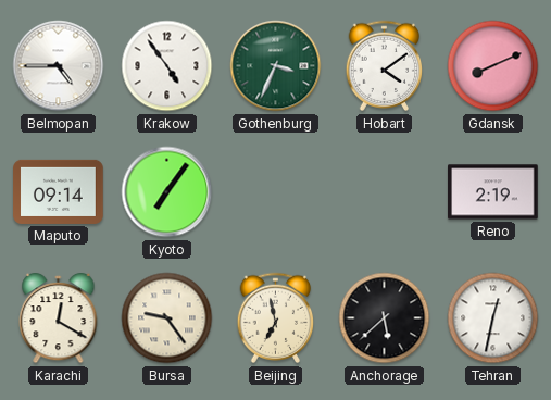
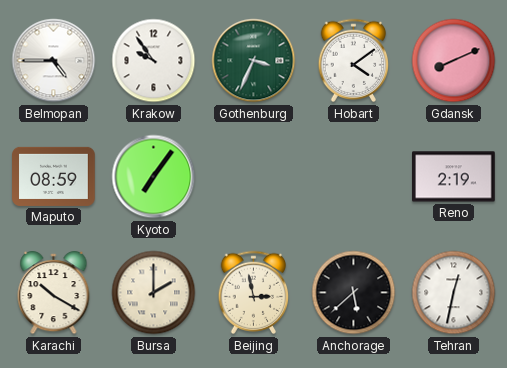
Krakow: 4:54 -> 9:54 (154, 61)
Maputo: 09:14 -> 08:59 (54, 176)
Karachi: 12:20 -> 10:20 (54, 293)
Bursa: 9:24 -> 2:00 (154, 293)
Beijing: 6:58 -> 2:58 (254, 293)
